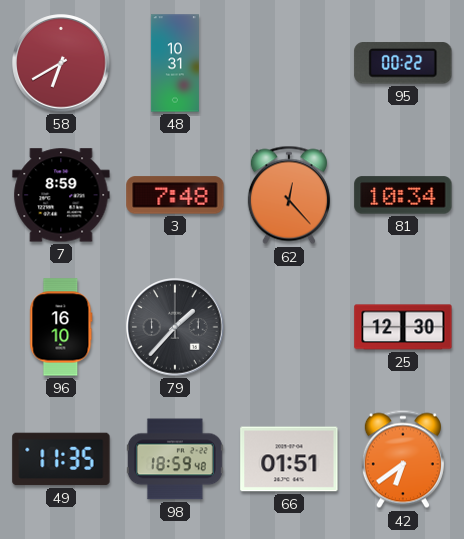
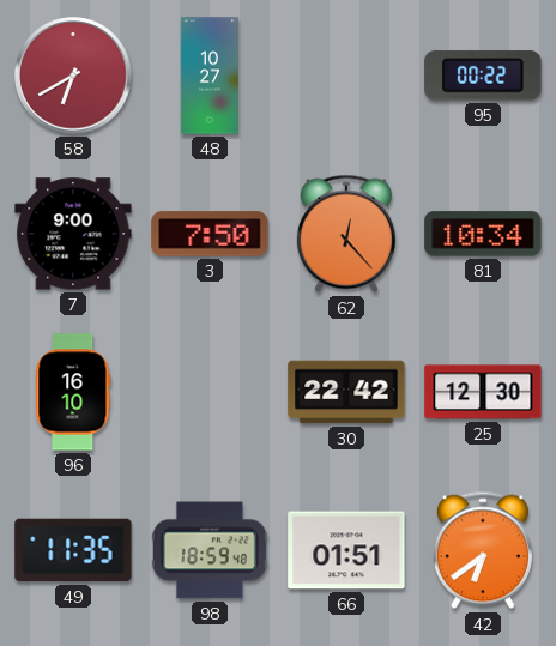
48: 10:31 -> 10:27 (210, 76)
7: 8:59 -> 9:00 (73, 234)
3: 7:48 -> 7:50 (210, 234)
79: 1:37 -> none (175, 327)
30: none -> 22:42 (346, 392)
